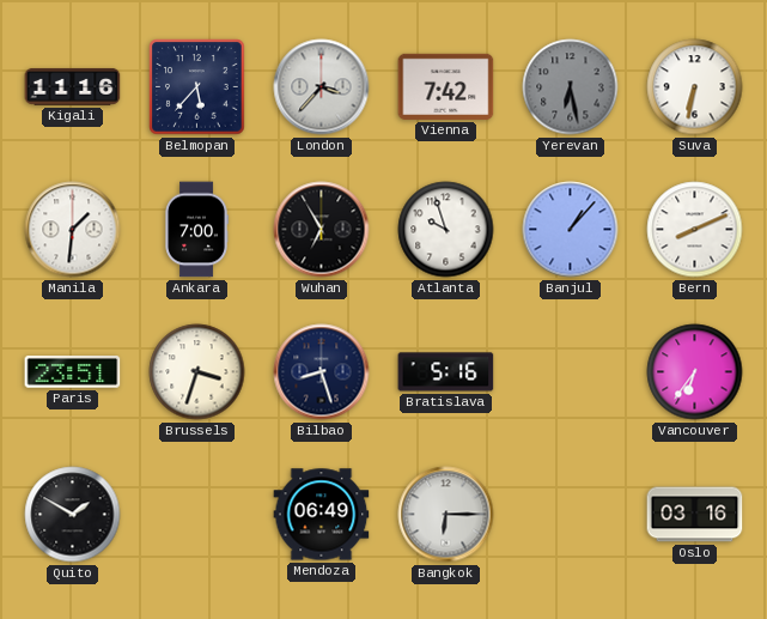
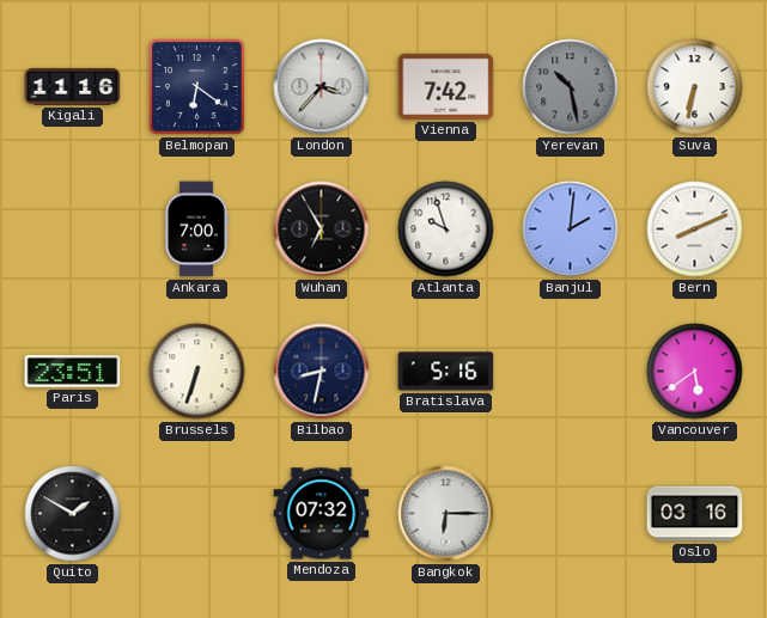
Belmopan: 5:37 -> 6:21 (197, 87)
Yerevan: 6:28 -> 10:28 (571, 87)
Manila: 1:31 -> none (73, 230)
Banjul: 1:07 -> 2:01 (571, 230)
Brussels: 3:33 -> 6:33 (197, 372)
Bilbao: 8:27 -> 8:32 (322, 372)
Vancouver: 6:36 -> 5:39 (695, 372)
Mendoza: 06:49 -> 07:32 (322, 514)
